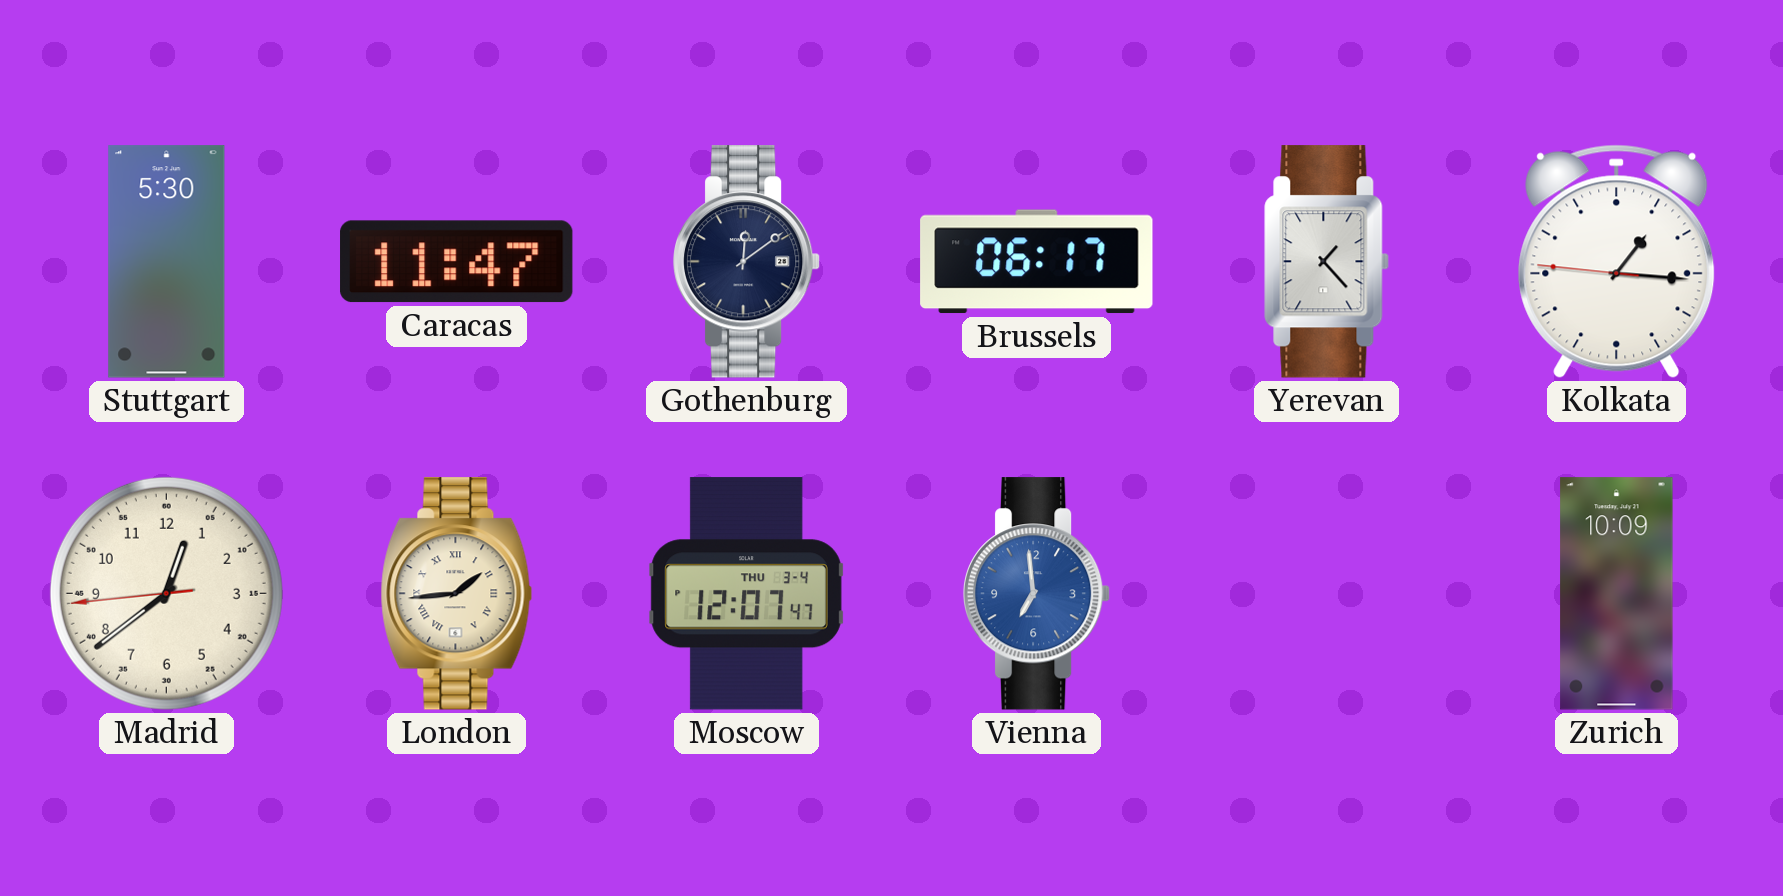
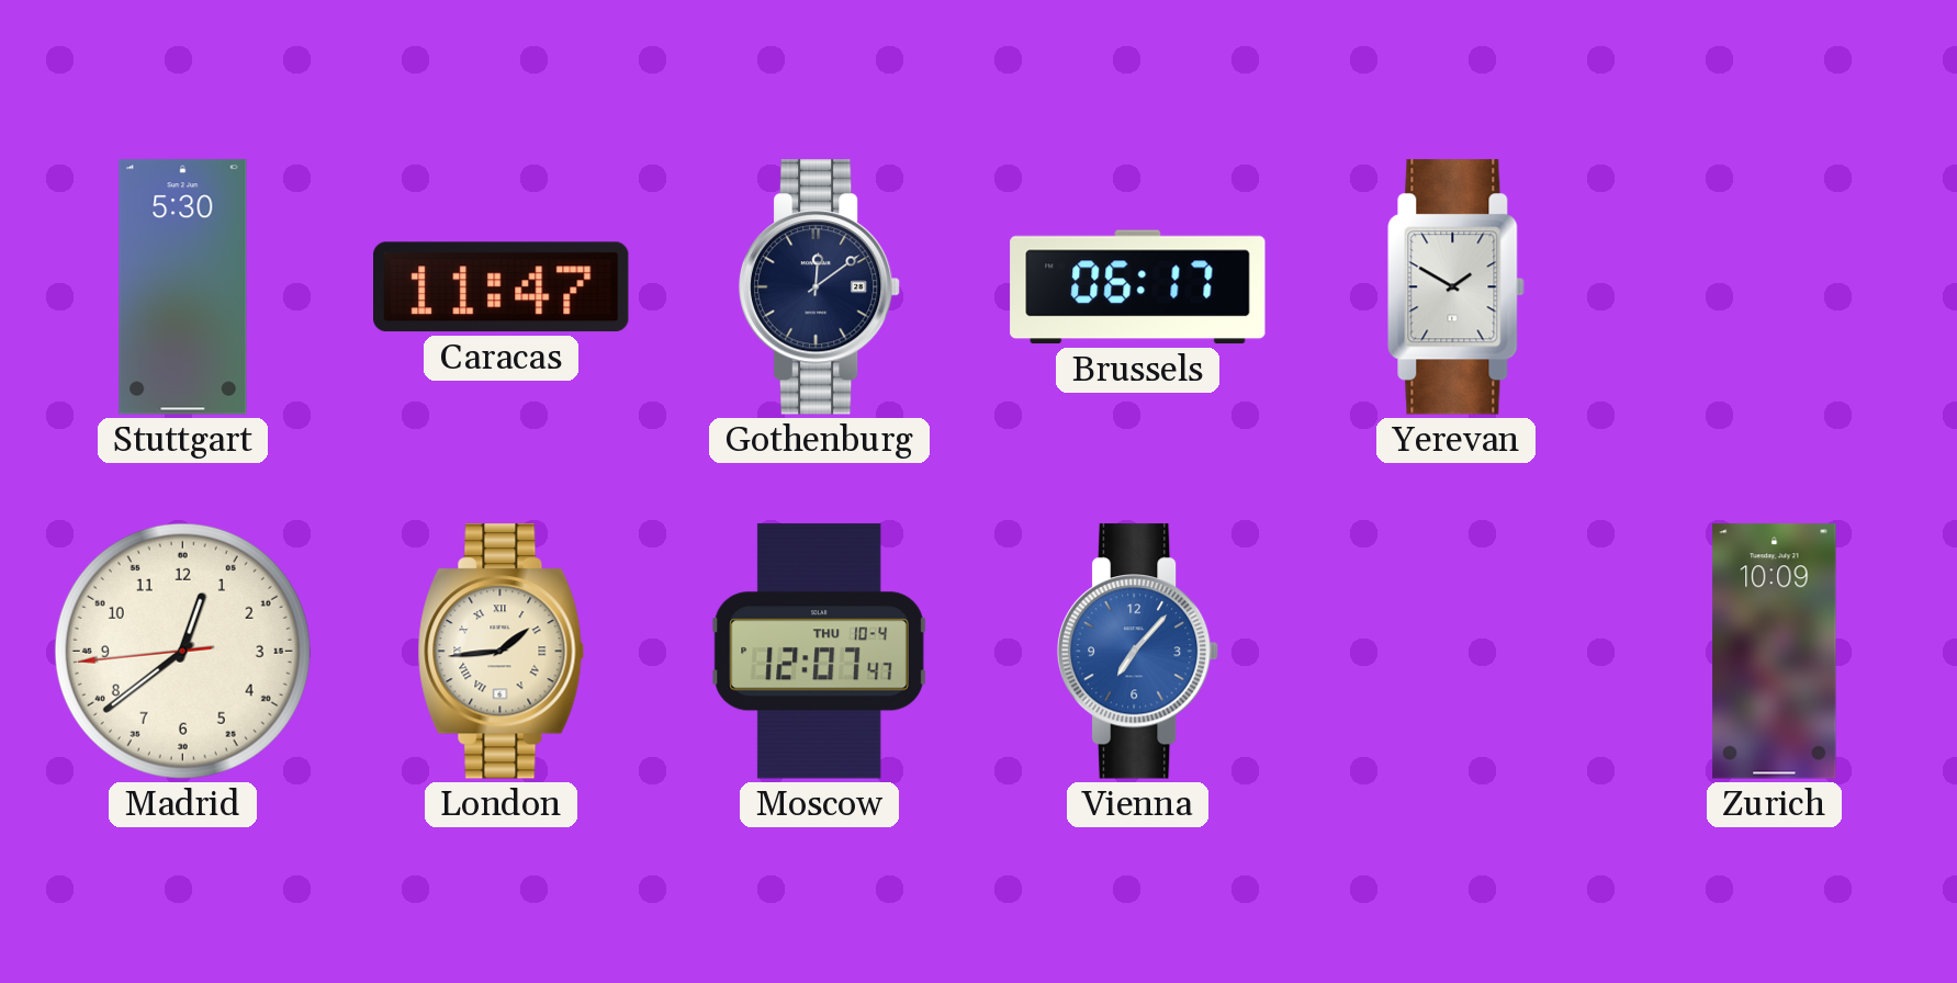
Yerevan: 1:23 -> 1:50 (1456, 287)
Kolkata: 1:15 -> none (1617, 261)
Moscow date: THU 3-4 -> THU 10-4 (819, 652)
Vienna: 6:59 -> 7:07 (1138, 652)
